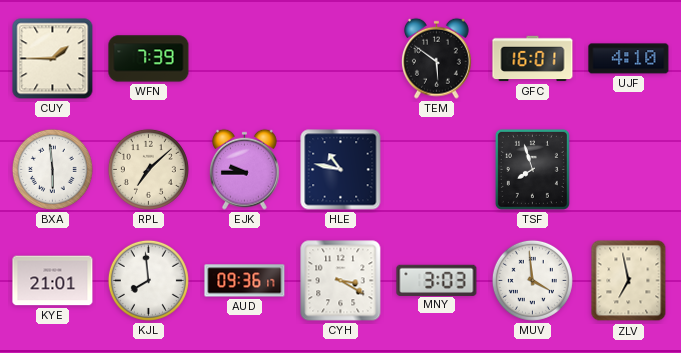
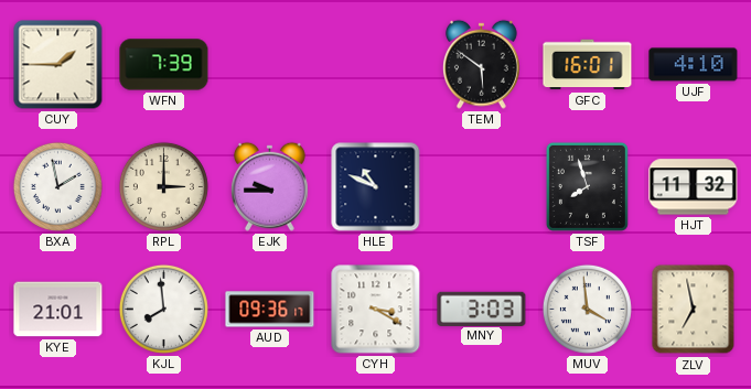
BXA: 5:59 -> 1:58 (57, 186)
RPL: 7:08 -> 3:00 (163, 186)
HLE: 10:47 -> 10:49 (376, 187)
HJT: none -> 11:32 (694, 187)
